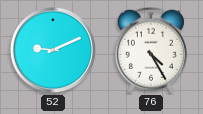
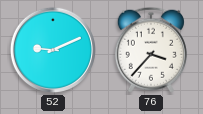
76: 4:25 -> 3:37 (151, 50)
